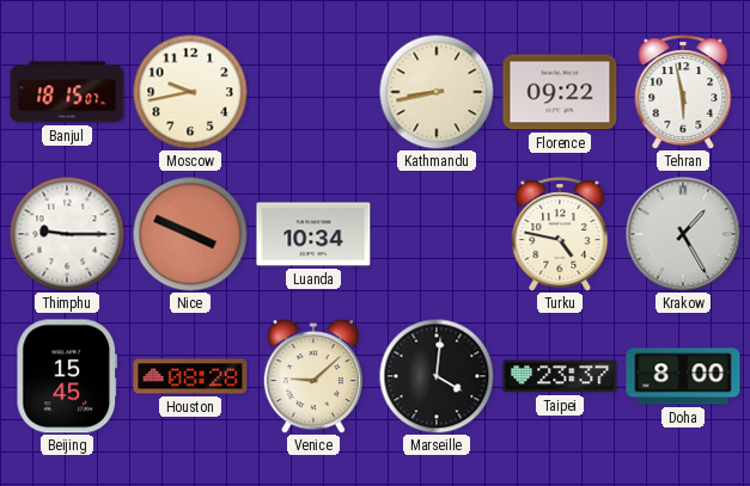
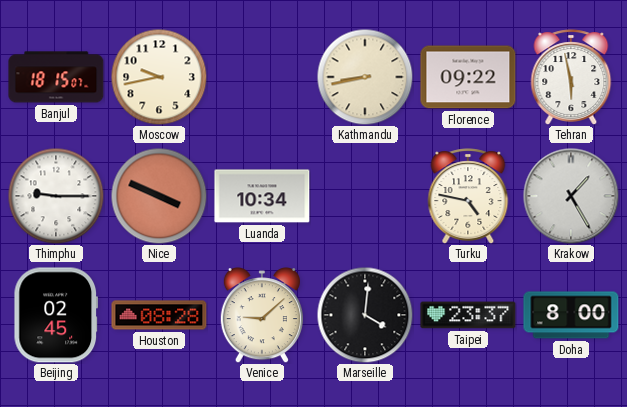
Beijing: 15:45 -> 02:45 (55, 315)
